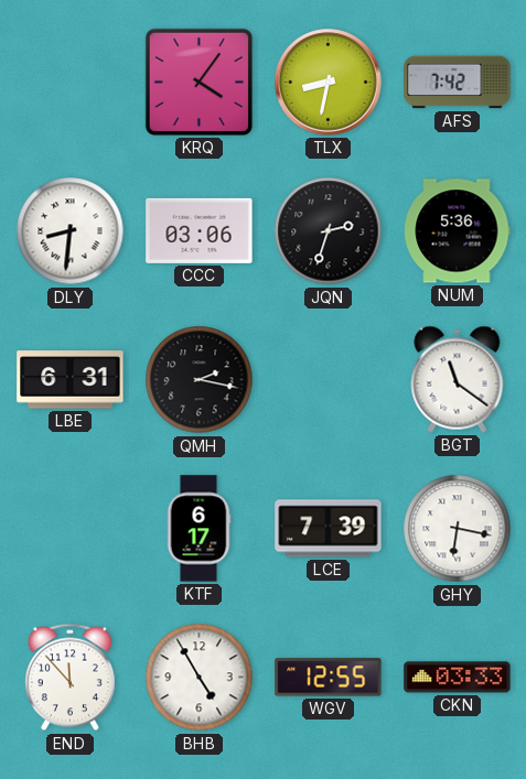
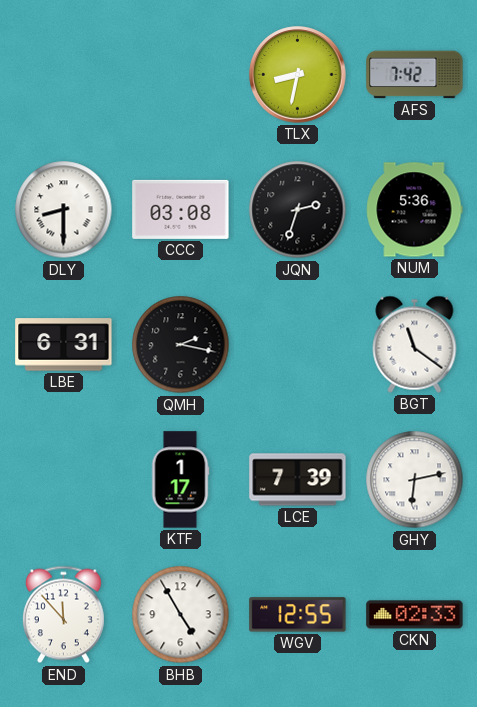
KRQ: 4:06 -> none (198, 82)
DLY: 8:31 -> 8:30 (64, 210)
CCC: 03:06 -> 03:08 (181, 209)
KTF: 6:17 -> 1:17 (180, 480)
GHY: 6:17 -> 6:13 (415, 480)
CKN: 03:33 -> 02:33 (415, 615)
